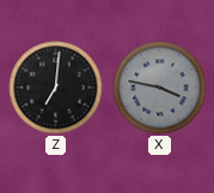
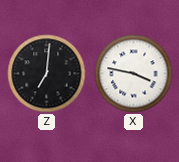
X dial: grey -> white (134, 74)
